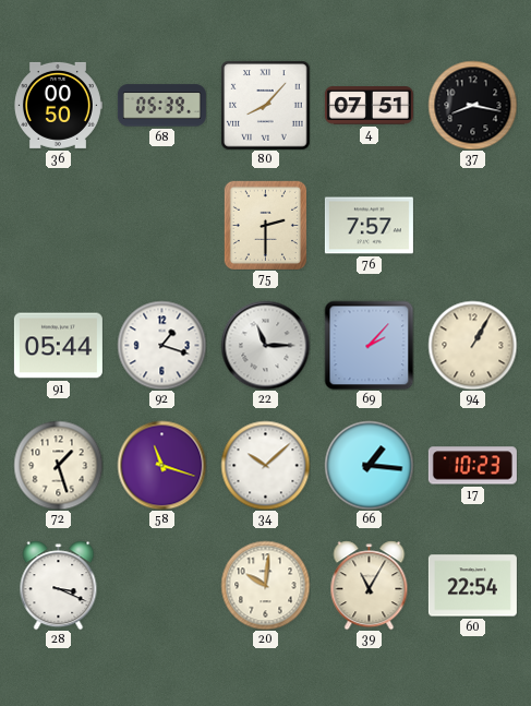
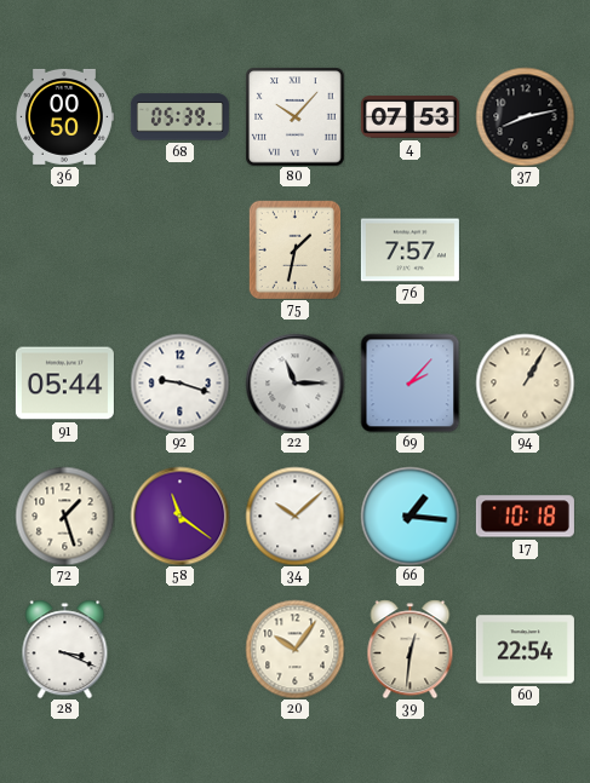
80: 8:07 -> 10:07 (294, 116)
4: 07:51 -> 07:53 (409, 117)
37: 8:17 -> 8:13 (525, 116)
75: 2:30 -> 1:32 (294, 249)
92: 1:18 -> 9:18 (179, 382)
58: 11:18 -> 11:21 (179, 516)
17: 10:23 -> 10:18 (525, 517)
20: 10:01 -> 10:06 (294, 649)
39: 11:05 -> 12:31 (411, 649)
